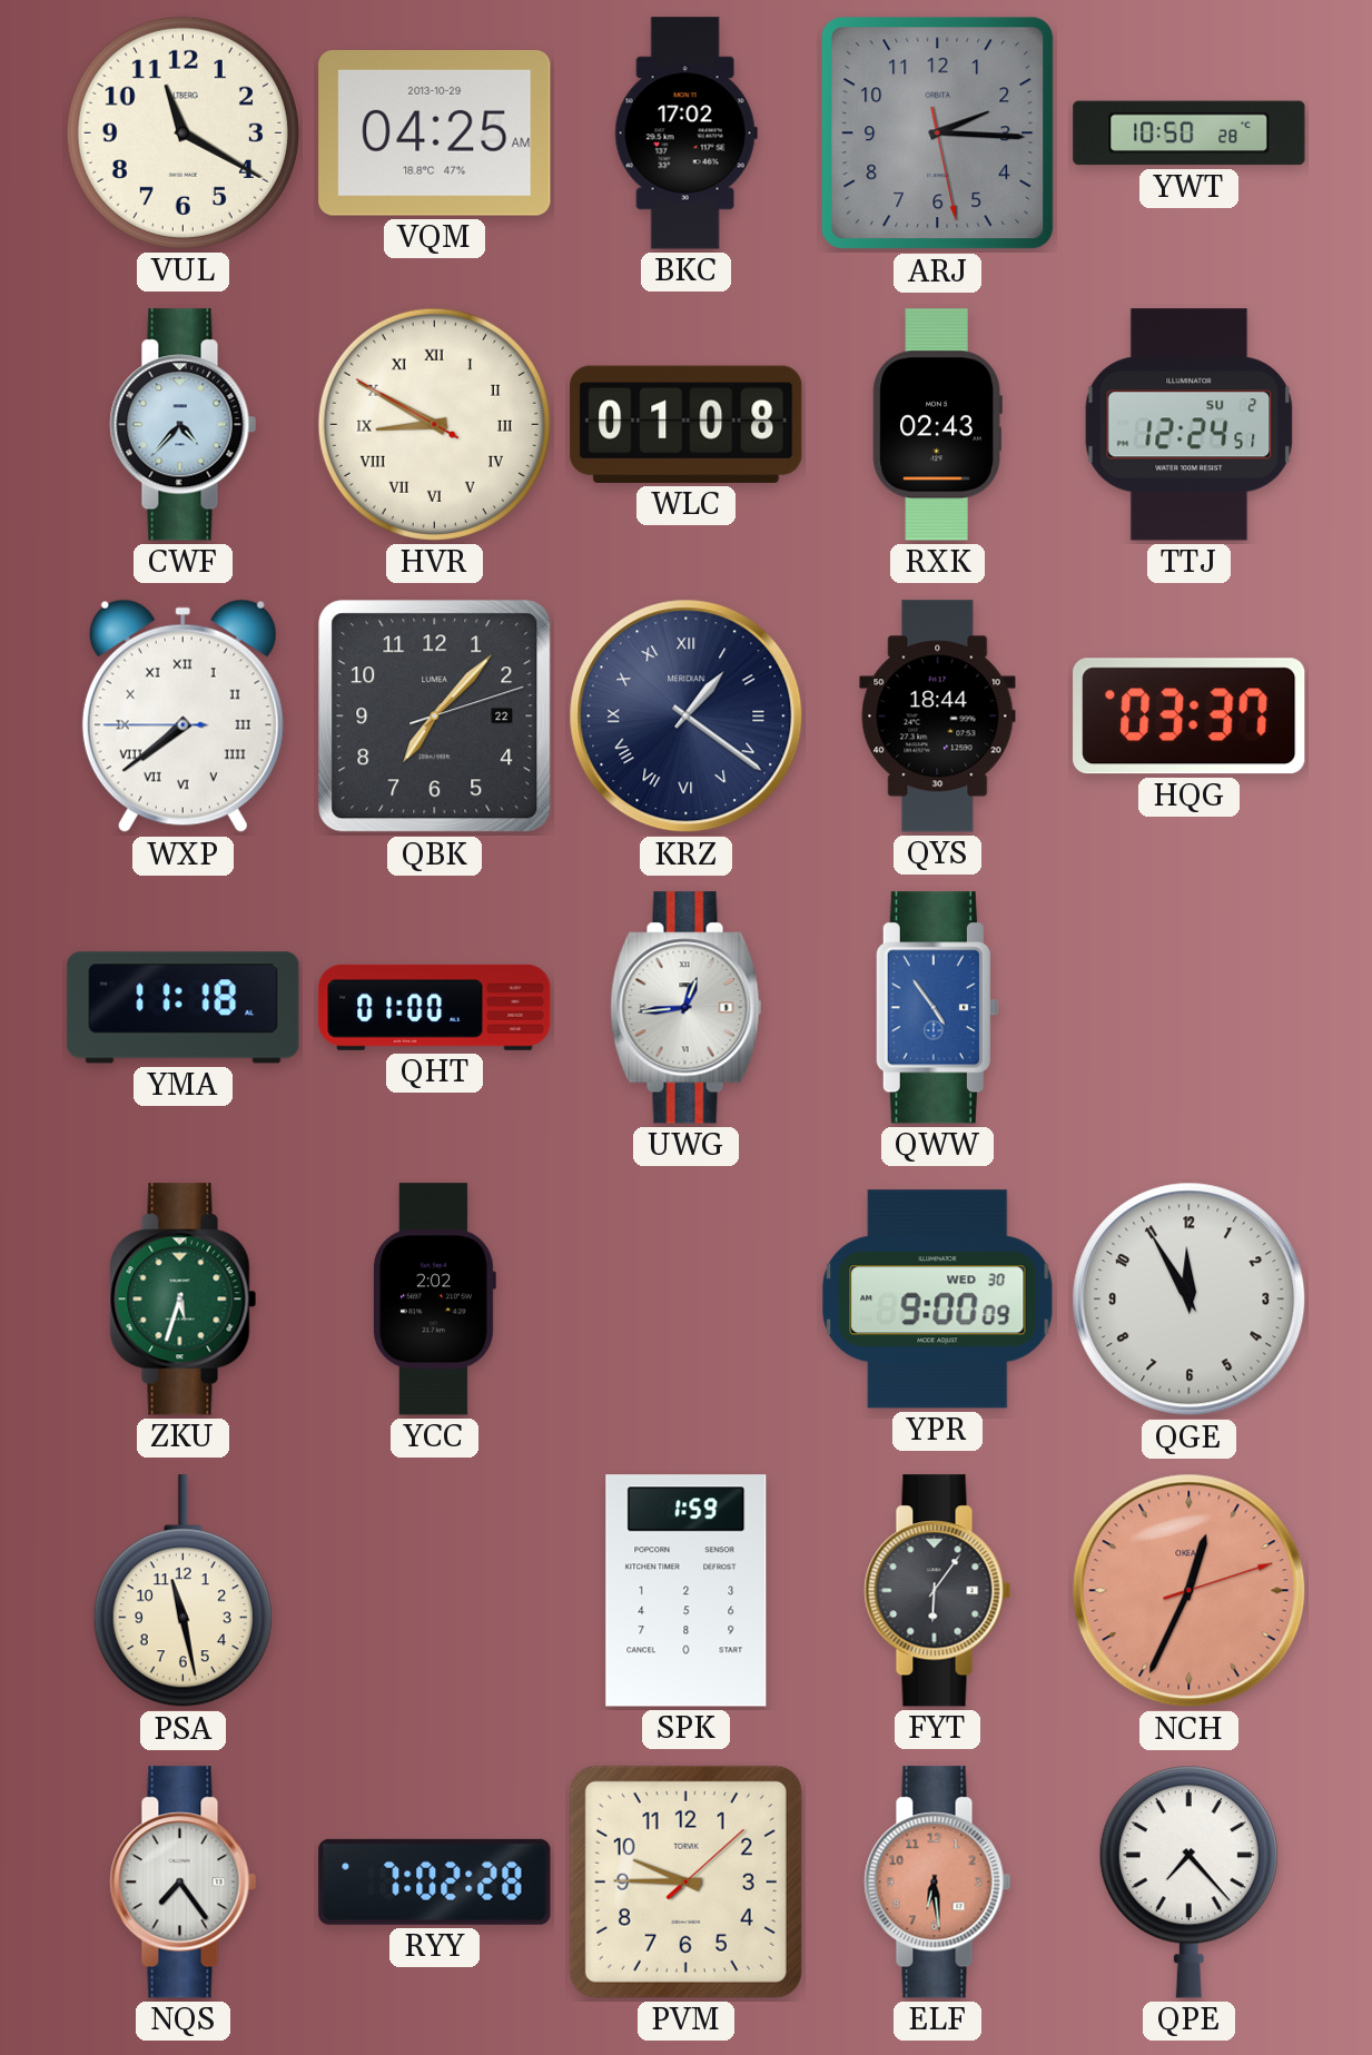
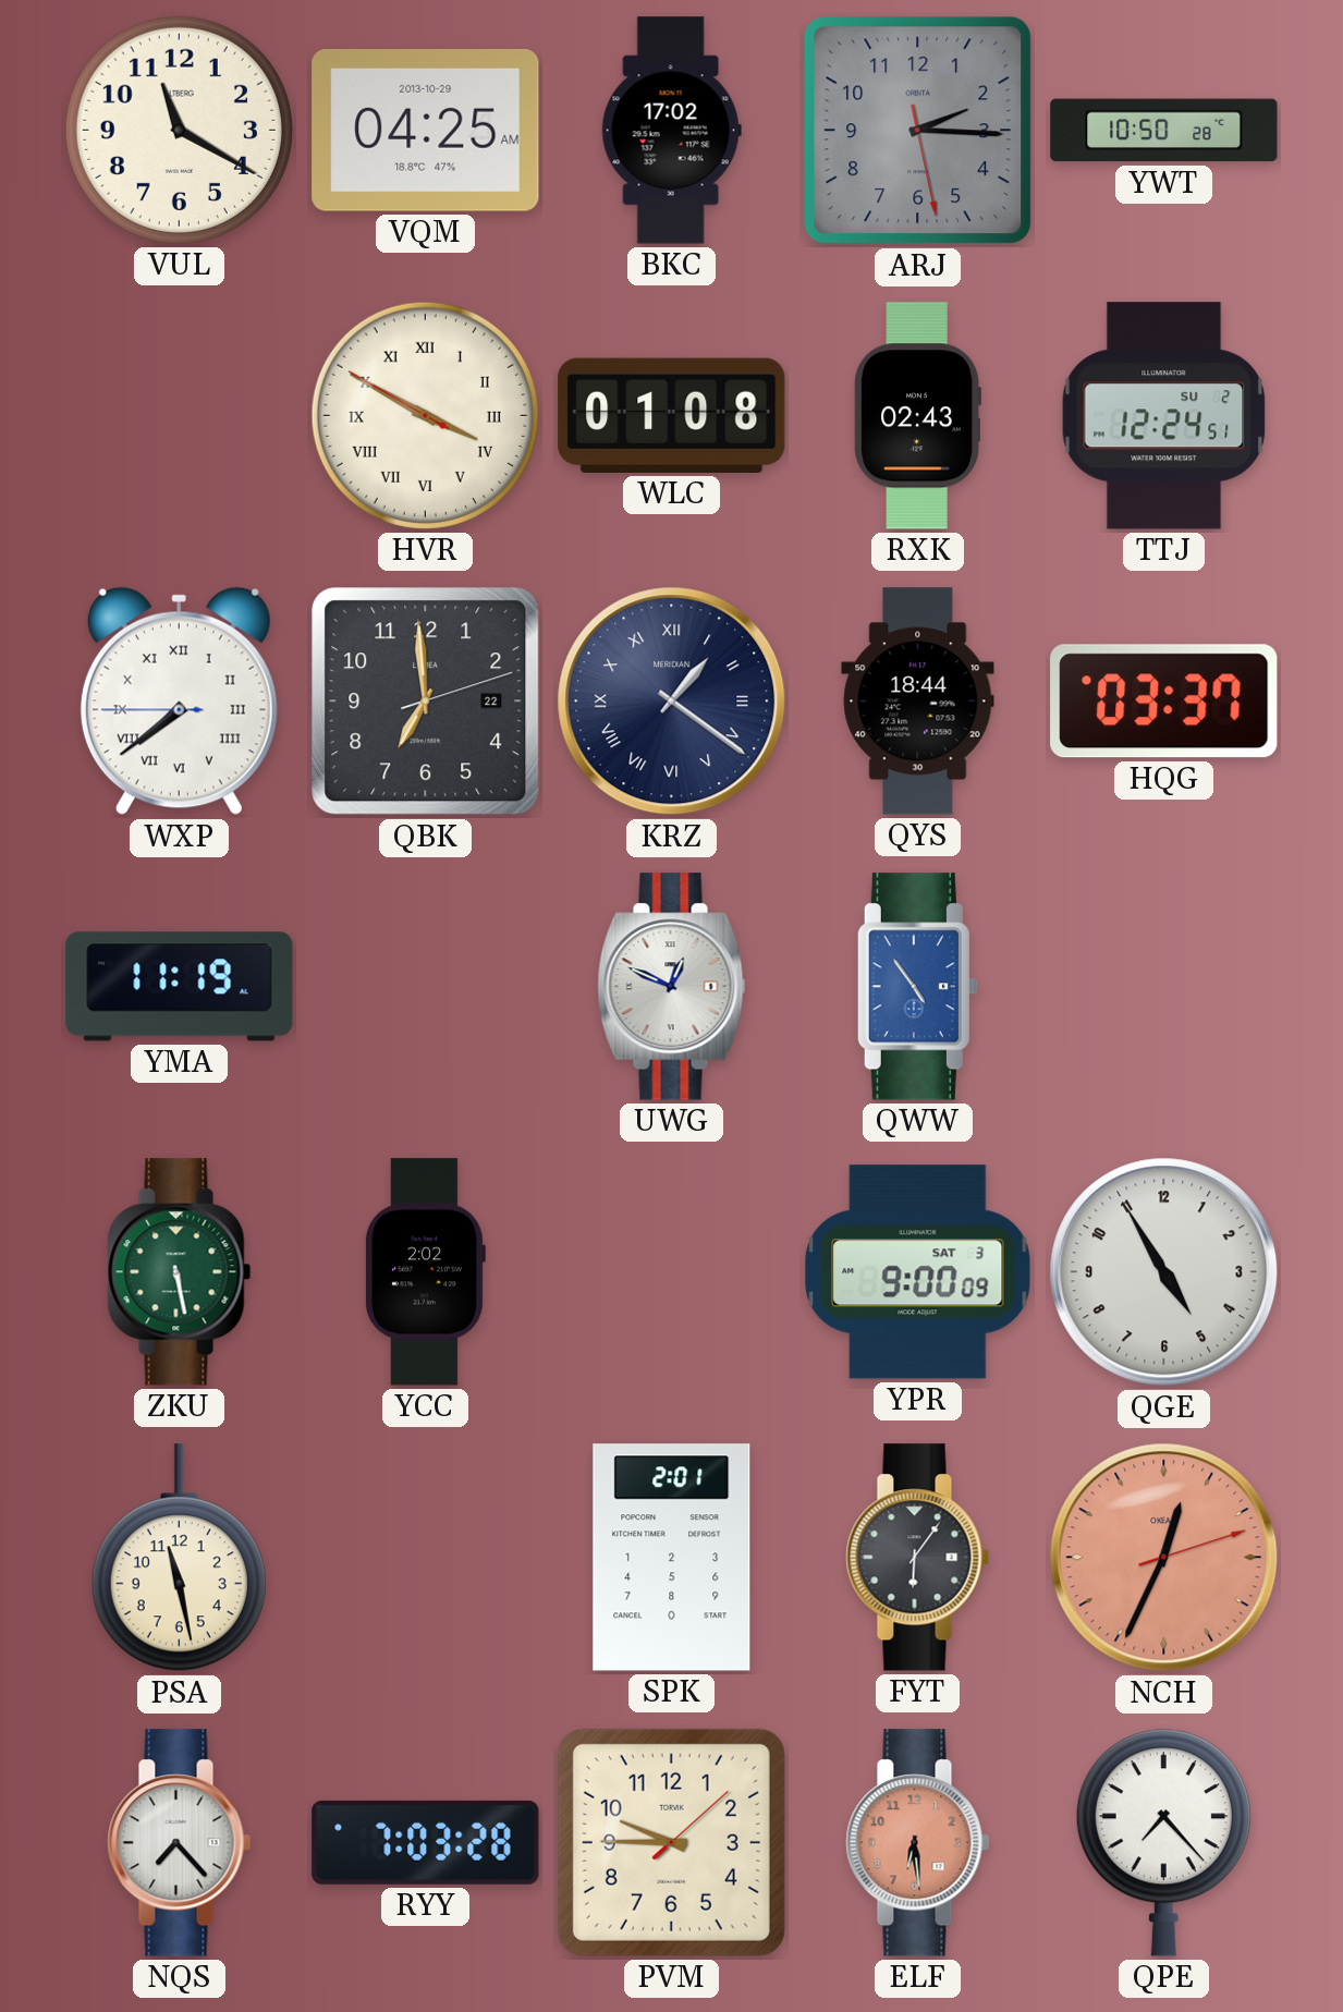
CWF: 4:37 -> none (184, 425)
HVR: 8:49 -> 3:49 (425, 415)
QBK: 7:07 -> 6:59 (426, 702)
YMA: 11:18 -> 11:19 (180, 987)
QHT: 01:00 -> none (435, 1007)
UWG: 12:44 -> 12:49 (672, 987)
ZKU: 5:33 -> 5:28 (180, 1272)
YPR date: WED 30 -> SAT 3 (918, 1272)
QGE: 11:55 -> 4:55 (1164, 1272)
SPK: 1:59 -> 2:01 (672, 1558)
NQS: 7:24 -> 7:23 (180, 1843)
RYY: 7:02 -> 7:03 (426, 1842)
